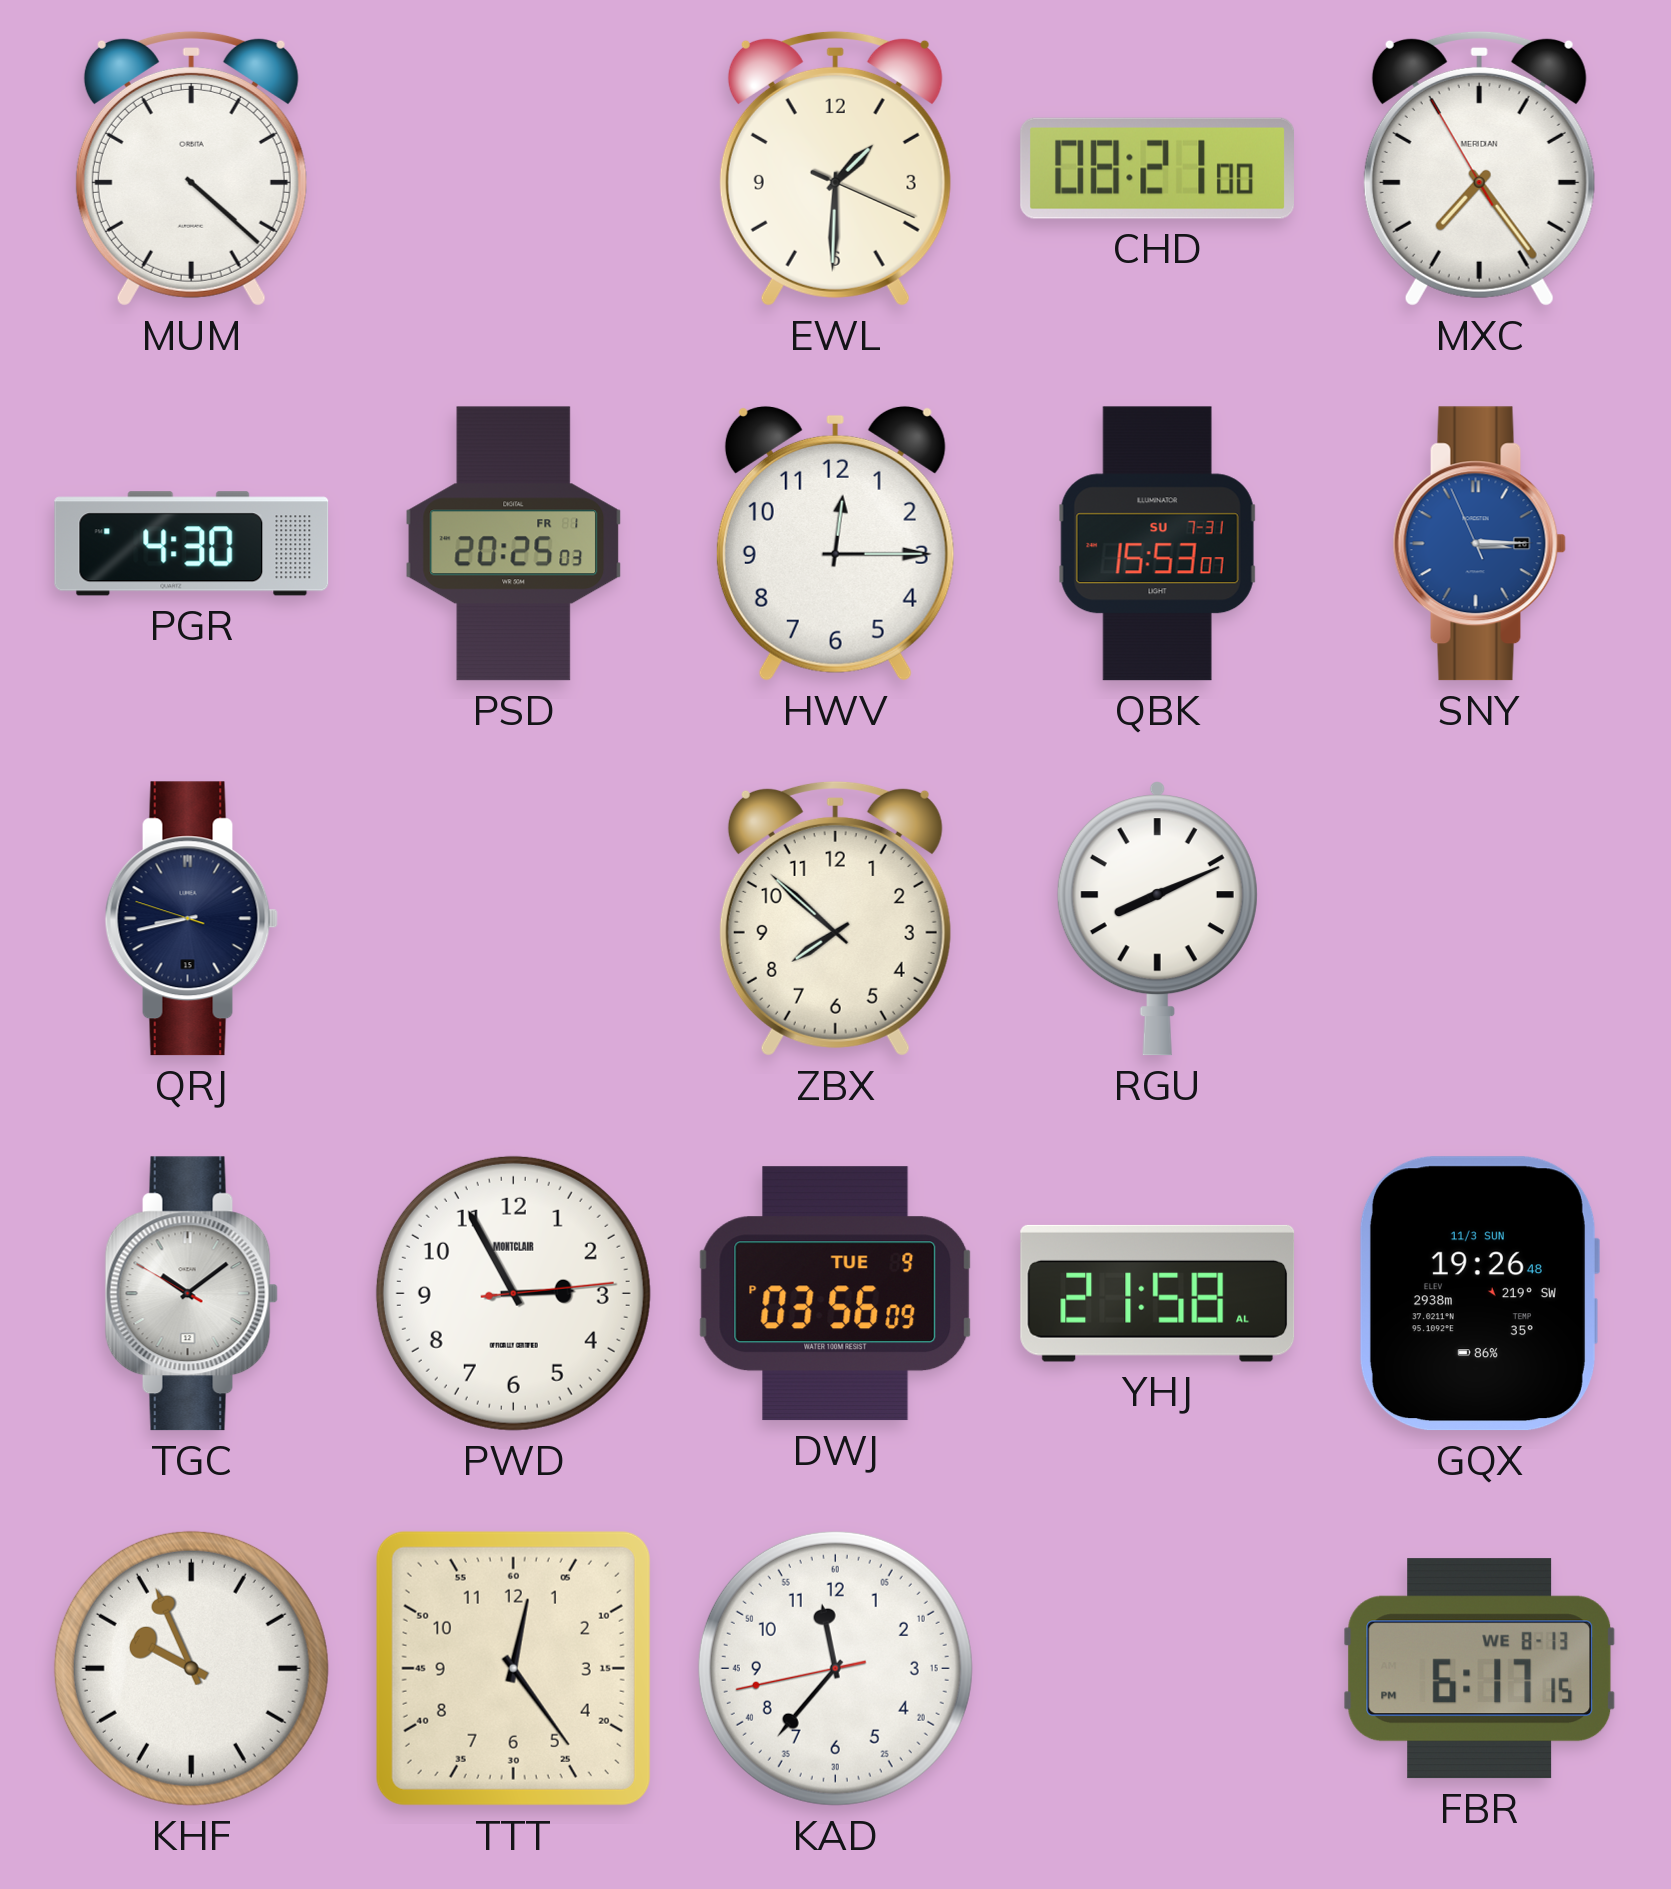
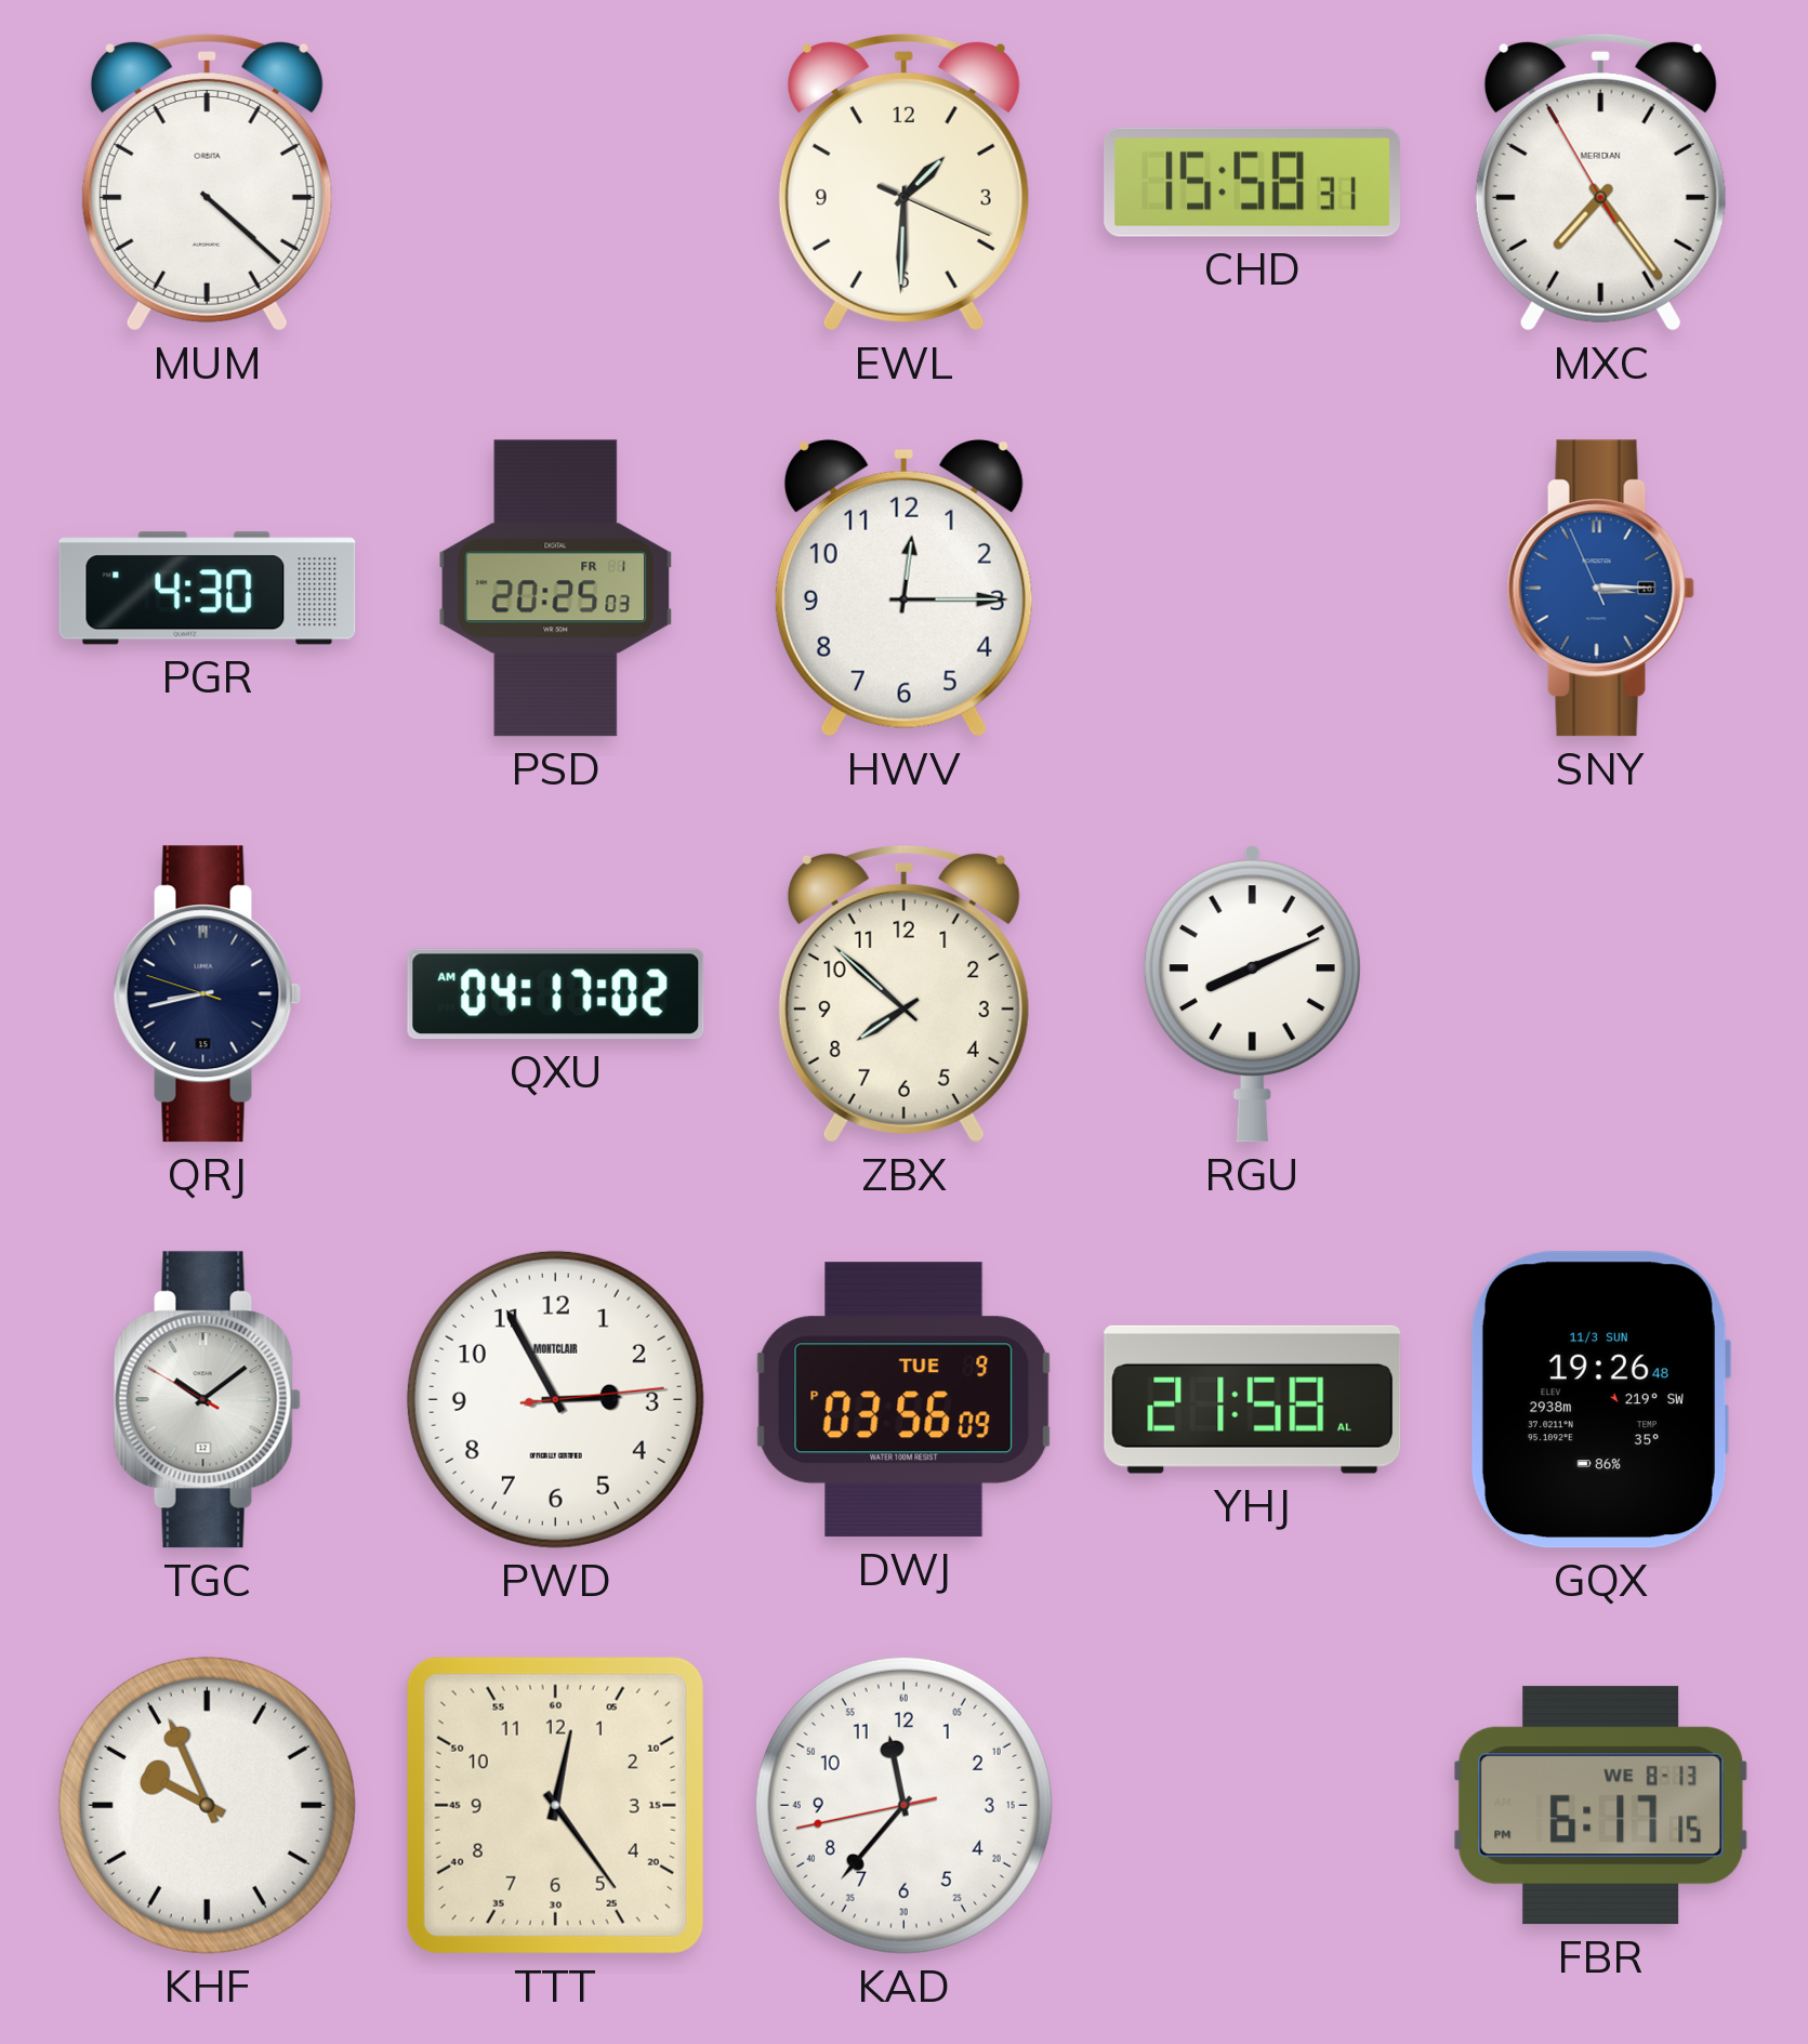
CHD: 08:21 -> 15:58 (1252, 182)
QBK: 15:53 -> none (1157, 544)
QXU: none -> 04:17 (556, 994)
